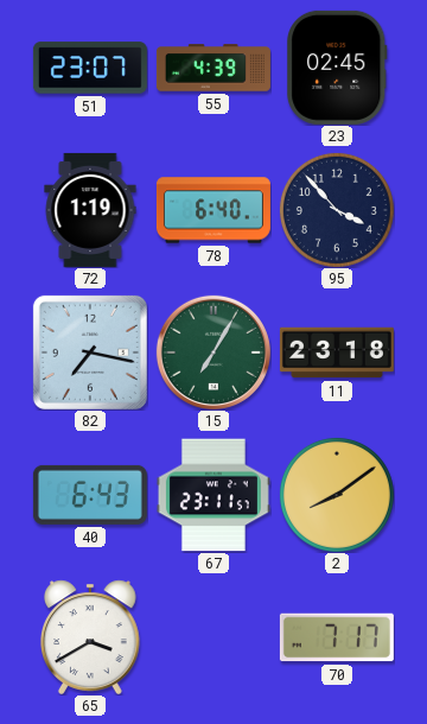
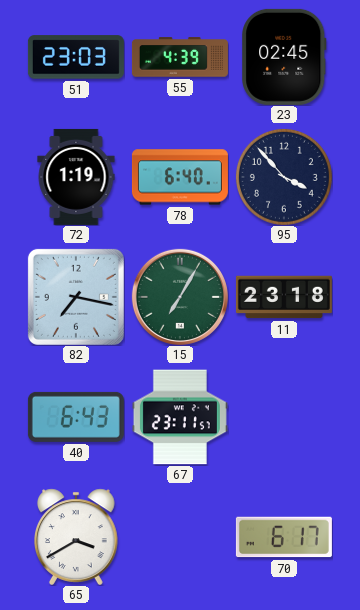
51: 23:07 -> 23:03 (76, 57)
2: 8:09 -> none (337, 495)
70: 7:17 -> 6:17 (284, 537)
